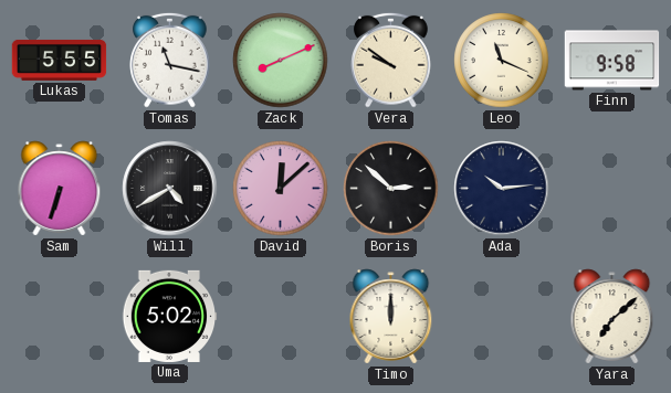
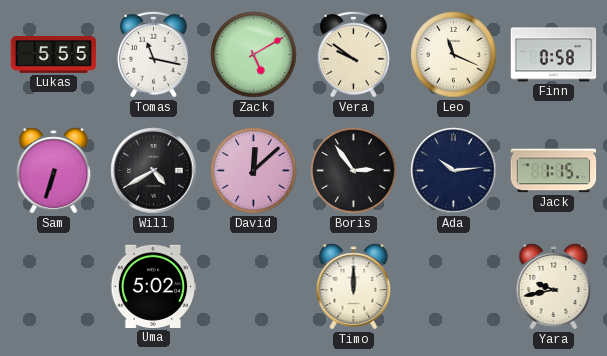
Zack: 8:11 -> 5:10 (254, 55)
Finn: 9:58 -> 0:58 (554, 55)
Boris: 2:52 -> 2:54 (354, 171)
Jack: none -> 1:15 (554, 171)
Yara: 7:08 -> 9:43 (554, 287)
